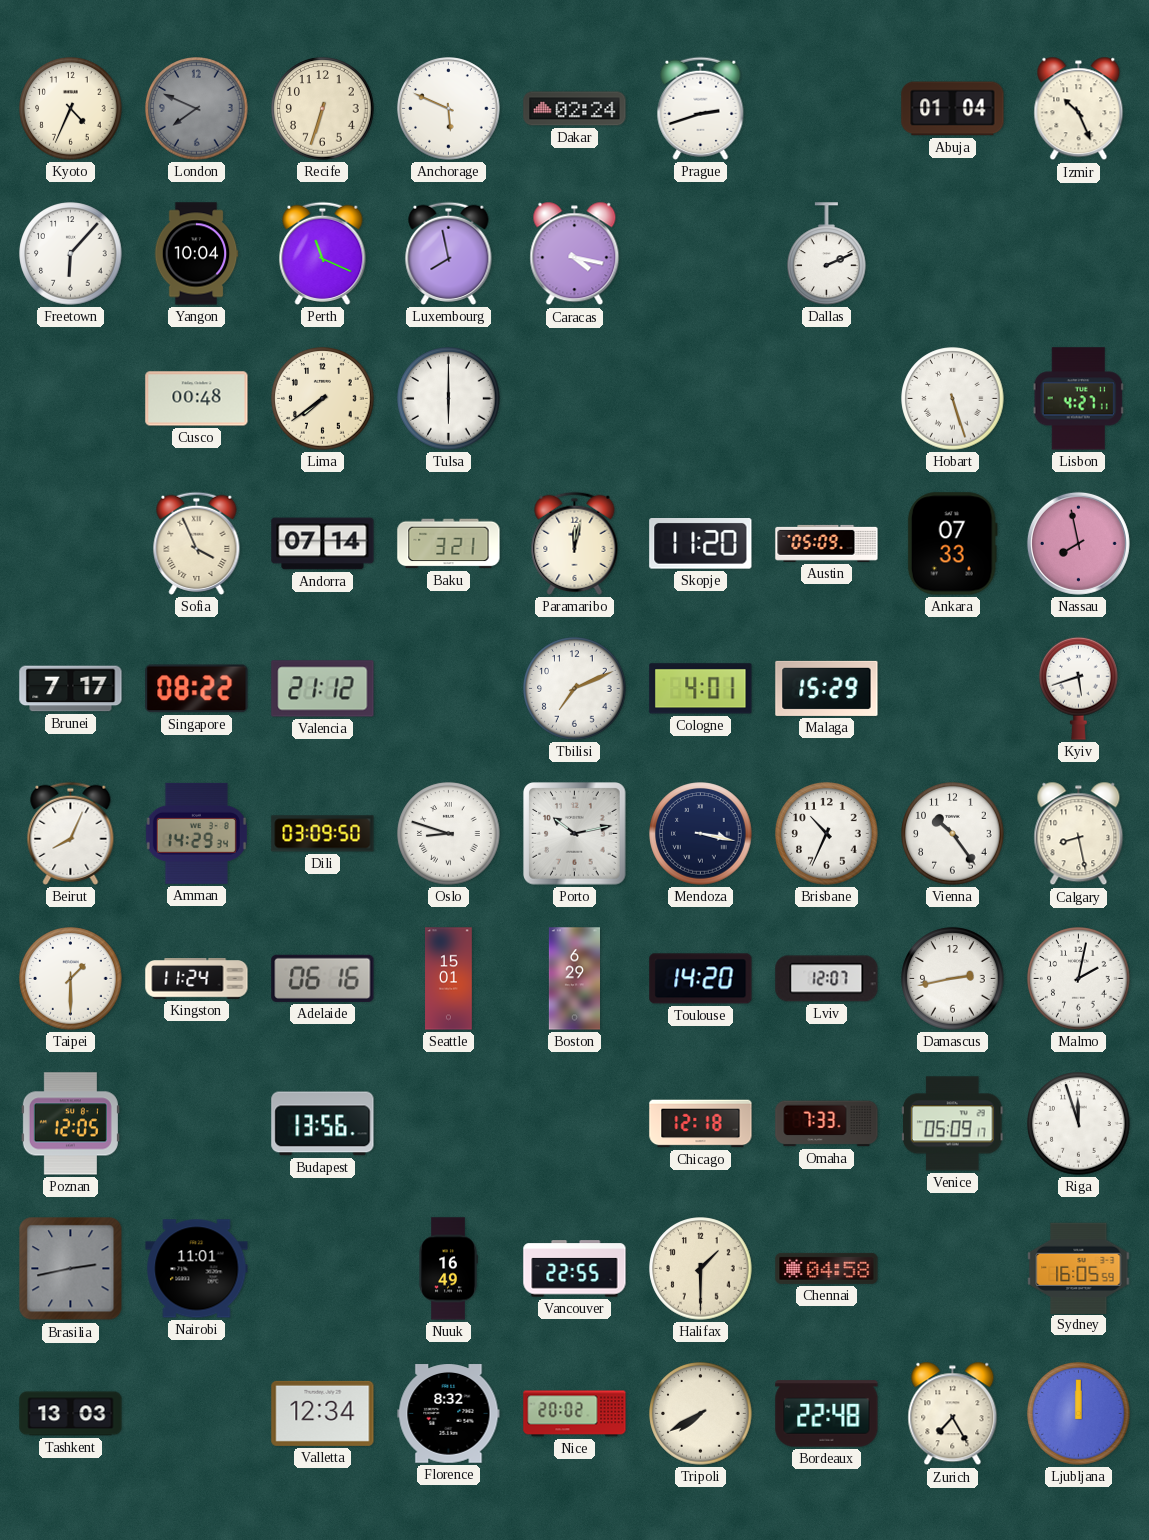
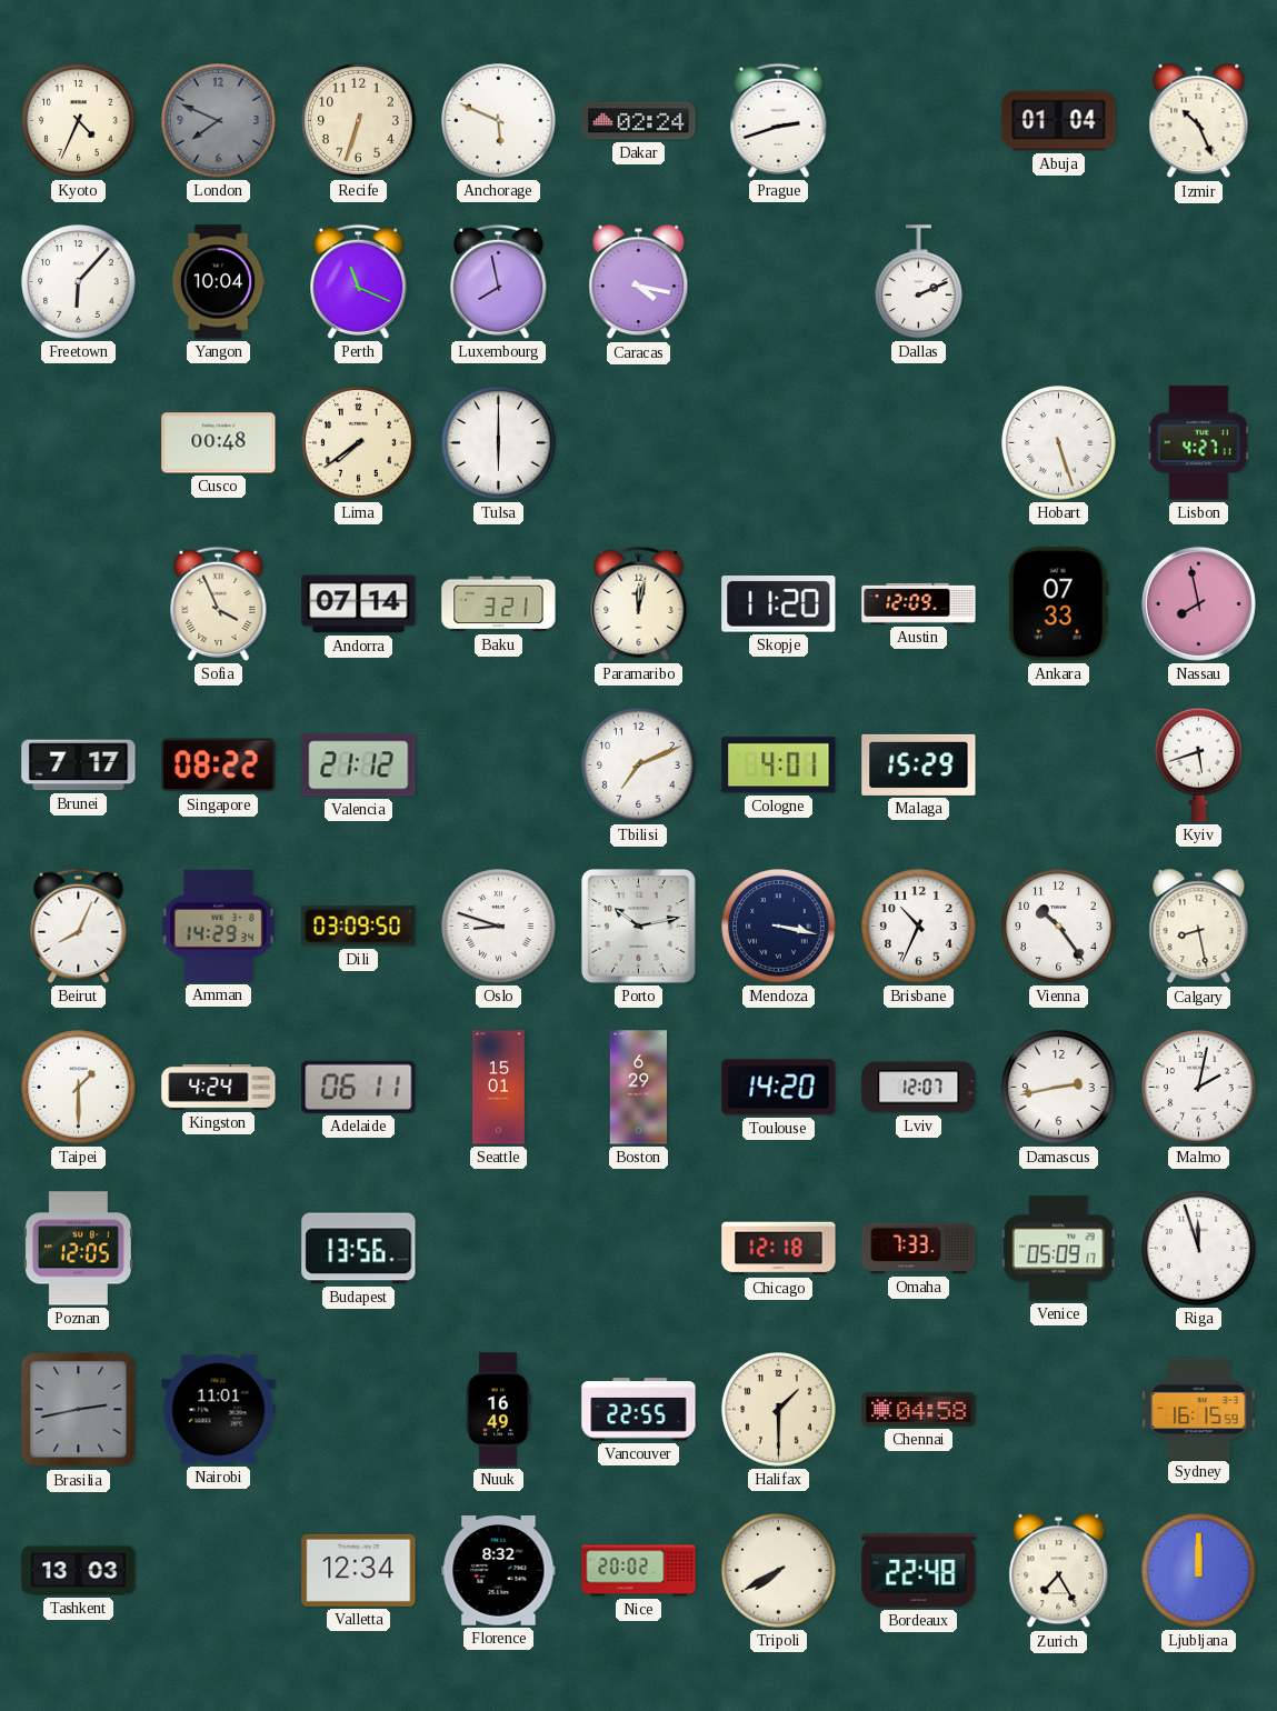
Austin: 05:09 -> 12:09 (919, 603)
Kingston: 11:24 -> 4:24 (219, 1088)
Adelaide: 06:16 -> 06:11 (359, 1087)
Sydney: 16:05 -> 16:15 (1199, 1409)
